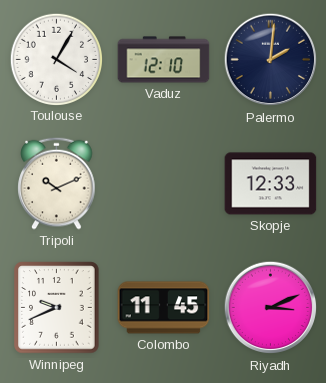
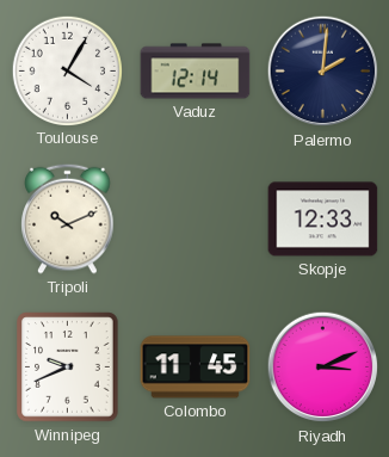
Vaduz: 12:10 -> 12:14 (196, 72)
